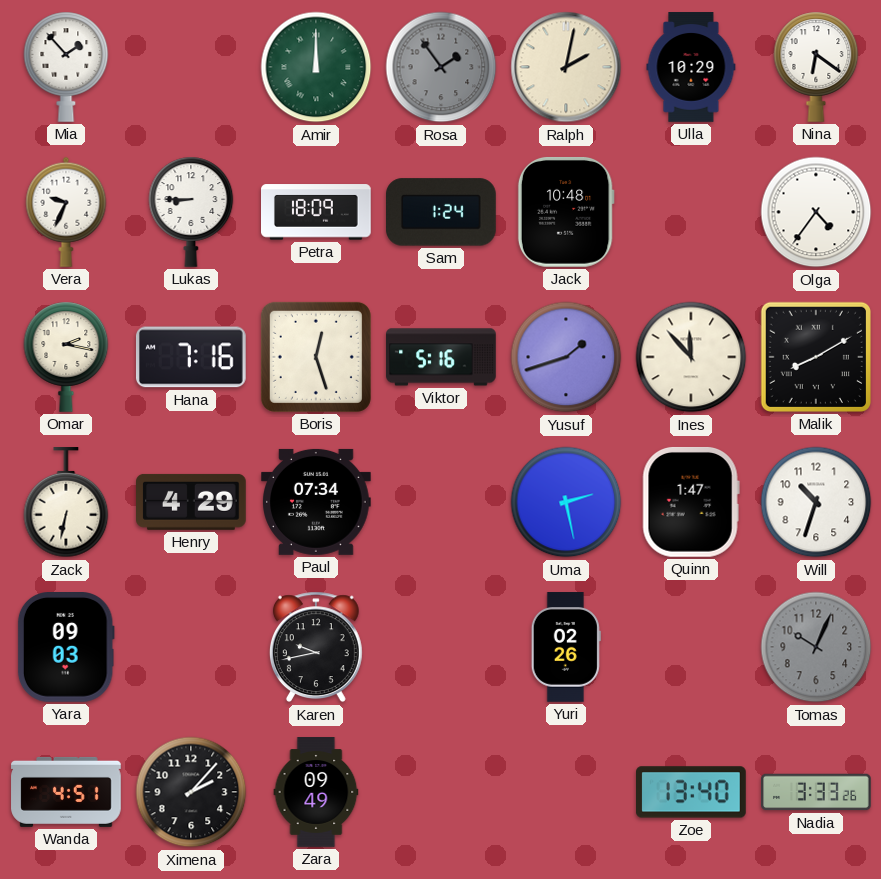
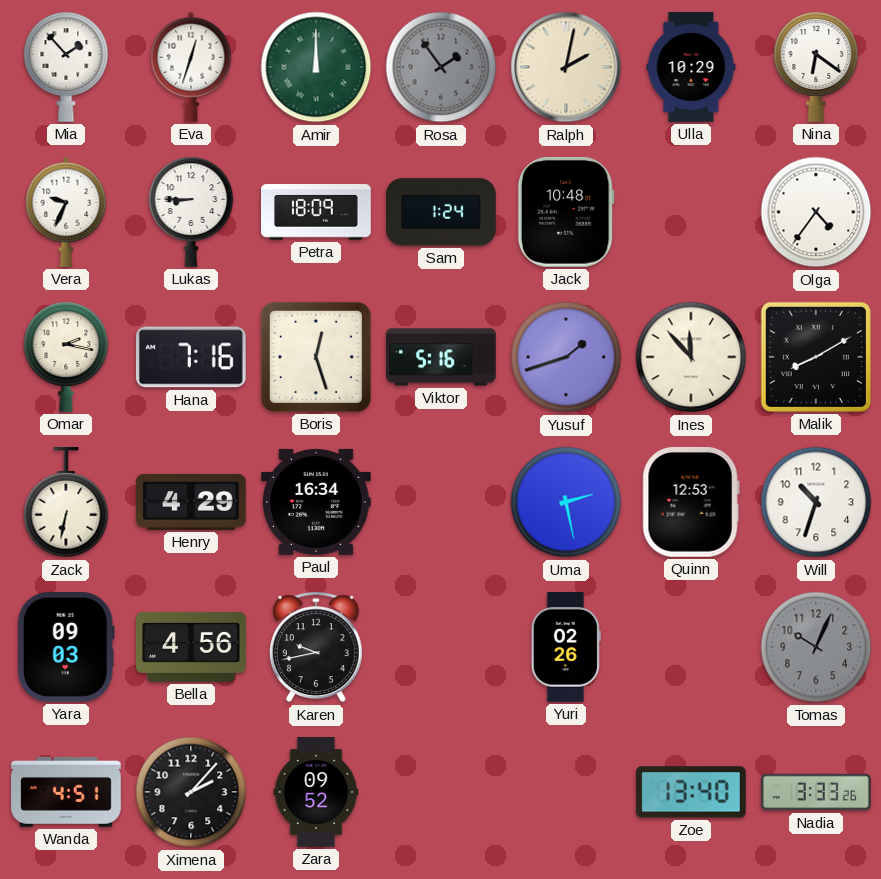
Eva: none -> 12:33 (191, 67)
Paul: 07:34 -> 16:34 (317, 502)
Quinn: 1:47 -> 12:53 (691, 502)
Bella: none -> 4:56 (191, 647)
Zara: 09:49 -> 09:52 (316, 792)
